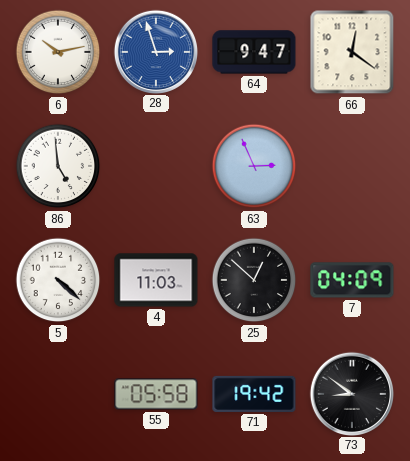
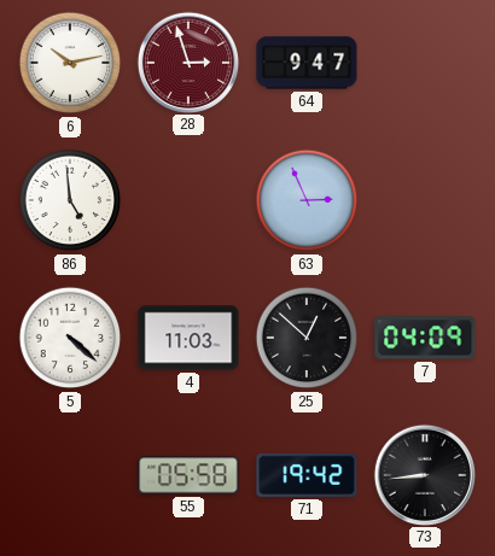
28 dial: blue -> burgundy (187, 62)
66: 12:21 -> none (352, 52)
73: 8:51 -> 8:44 (424, 474)
